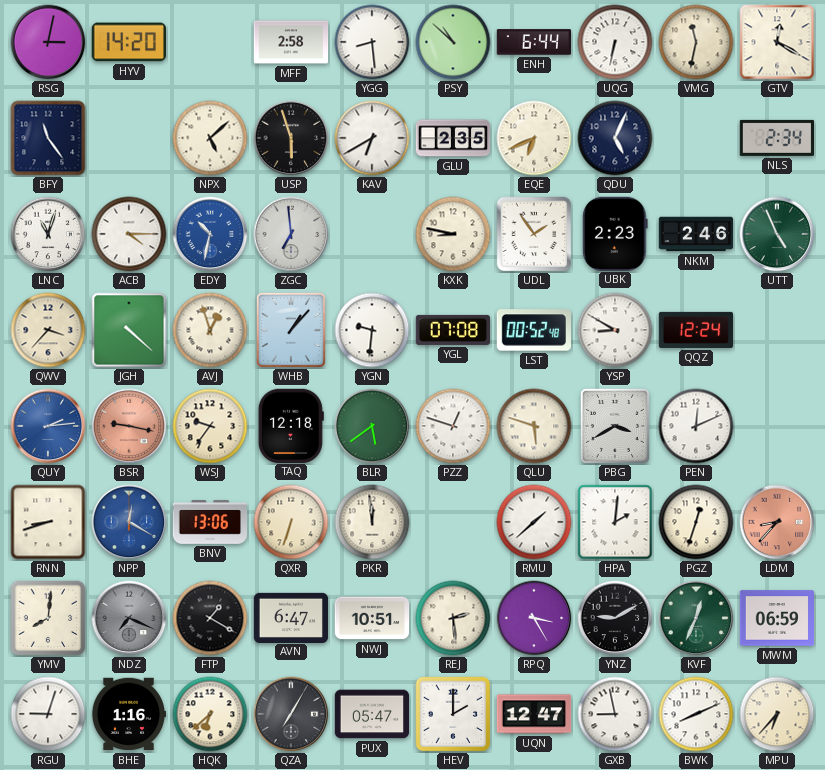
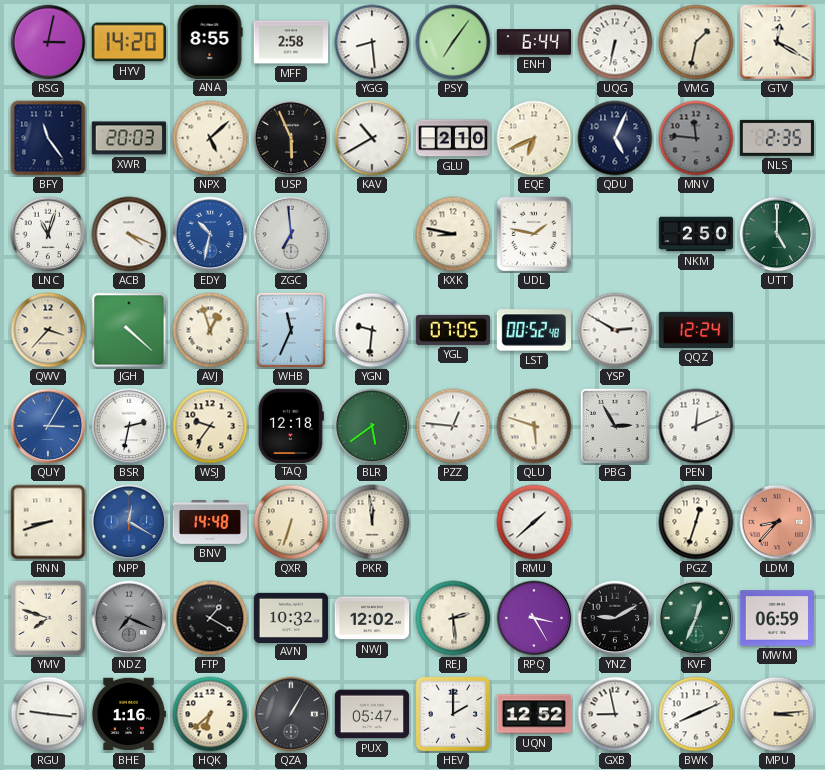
ANA: none -> 8:55 (210, 41)
PSY: 10:52 -> 7:06 (453, 42)
VMG: 11:32 -> 1:32 (696, 42)
XWR: none -> 20:03 (129, 138)
USP: 5:57 -> 5:56 (291, 138)
KAV: 6:40 -> 10:40 (372, 138)
GLU: 2:35 -> 2:10 (453, 138)
MNV: none -> 11:46 (696, 138)
NLS: 2:34 -> 2:35 (776, 138)
ACB: 4:15 -> 4:19 (129, 234)
UDL: 1:54 -> 1:47 (534, 234)
UBK: 2:23 -> none (615, 233)
NKM: 2:46 -> 2:50 (696, 234)
UTT: 4:56 -> 5:00 (777, 234)
WHB: 1:07 -> 11:34 (291, 330)
YGL: 07:08 -> 07:05 (453, 330)
YSP: 8:50 -> 2:50 (615, 330)
QUY: 2:14 -> 3:05 (48, 426)
BSR: 9:17 -> 2:32 (129, 426)
BSR dial: salmon -> white (129, 426)
PZZ: 12:48 -> 12:46 (453, 426)
PBG: 3:40 -> 2:55 (615, 426)
BNV: 13:06 -> 14:48 (210, 522)
HPA: 2:01 -> none (615, 522)
YMV: 8:01 -> 7:48 (48, 618)
AVN: 6:47 -> 10:32 (291, 617)
NWJ: 10:51 -> 12:02 (372, 618)
RGU: 9:03 -> 9:16 (48, 714)
QZA: 7:05 -> 1:05 (291, 714)
UQN: 12:47 -> 12:52 (534, 714)
MPU: 6:37 -> 3:14 (777, 714)
